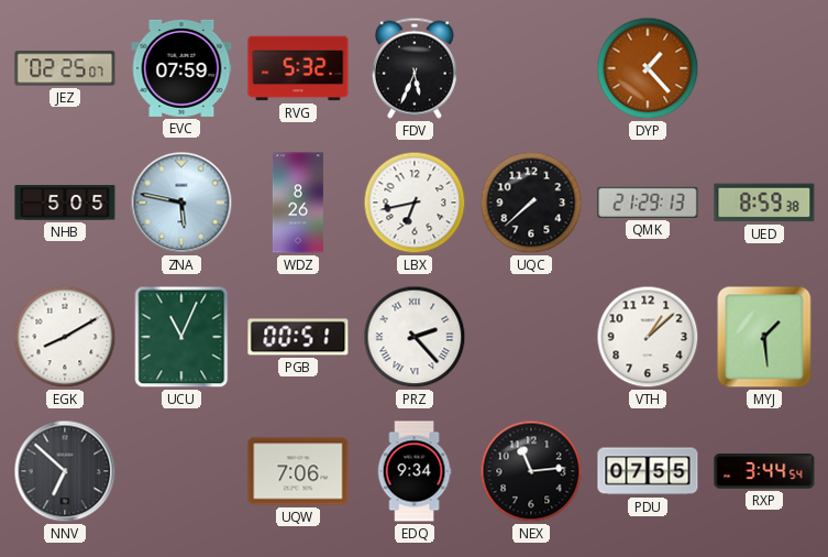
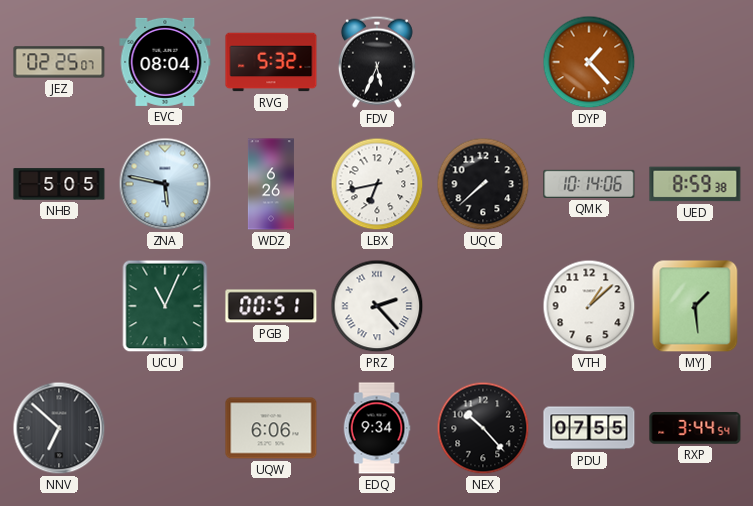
EVC: 07:59 -> 08:04 (165, 62)
WDZ: 8:26 -> 6:26 (271, 184)
QMK: 21:29 -> 10:14 (589, 184)
EGK: 8:10 -> none (65, 337)
UQW: 7:06 -> 6:06 (271, 428)
NEX: 11:14 -> 10:23 (483, 428)
